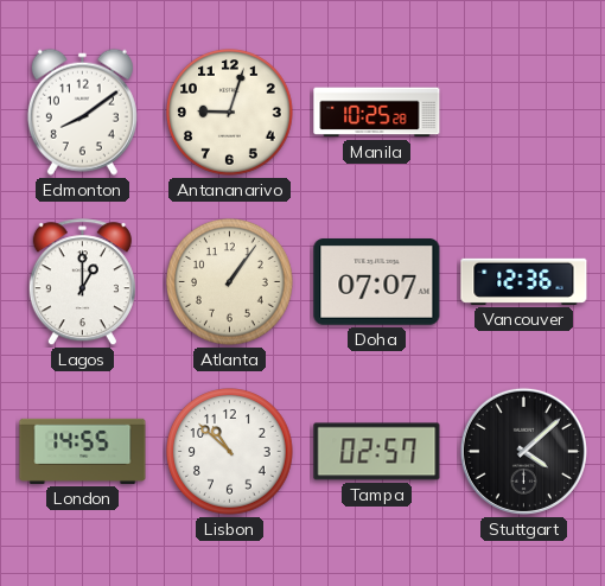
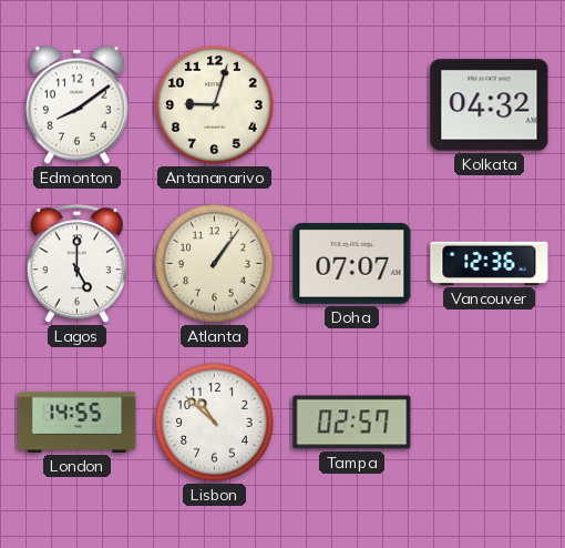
Manila: 10:25 -> none (377, 113)
Kolkata: none -> 04:32 (490, 105)
Lagos: 1:00 -> 5:00 (76, 264)
Stuttgart: 4:08 -> none (523, 451)
